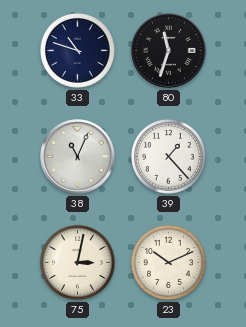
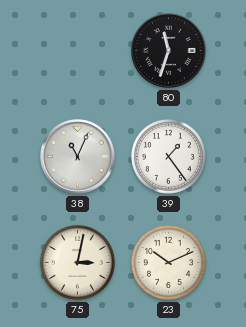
33: 10:48 -> none (77, 50)
39: 1:23 -> 1:24 (168, 156)
